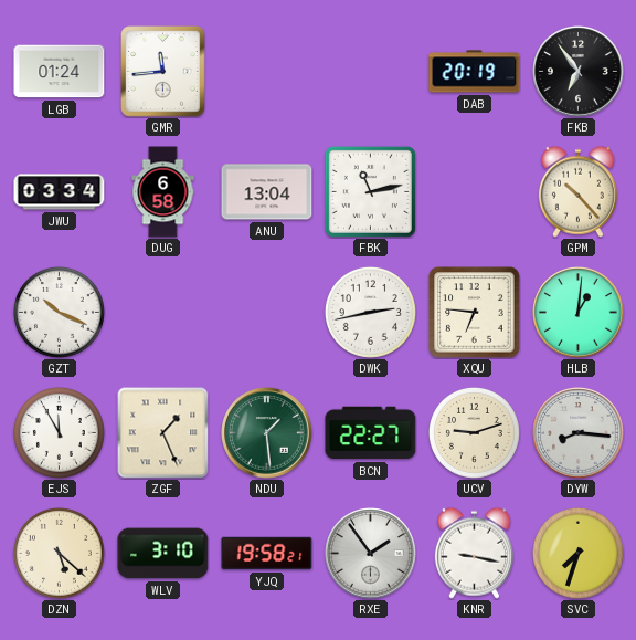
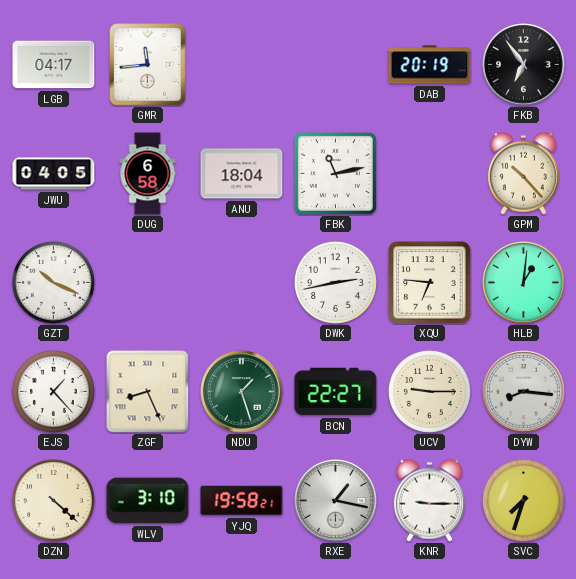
LGB: 01:24 -> 04:17 (54, 65)
JWU: 03:34 -> 04:05 (54, 174)
ANU: 13:04 -> 18:04 (242, 174)
EJS: 11:55 -> 1:23 (53, 391)
ZGF: 1:26 -> 8:26 (147, 391)
NDU: 1:29 -> 1:27 (242, 392)
UCV: 9:12 -> 9:15 (429, 391)
DZN: 5:22 -> 4:22 (53, 500)
RXE: 1:54 -> 1:17 (336, 501)
KNR: 9:17 -> 9:15 (429, 500)
